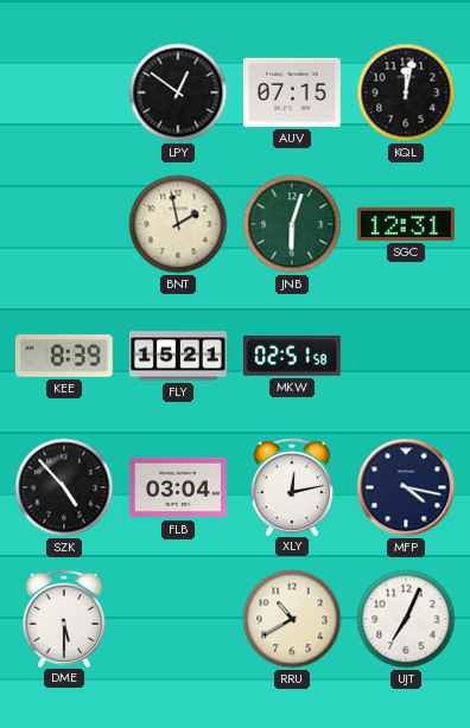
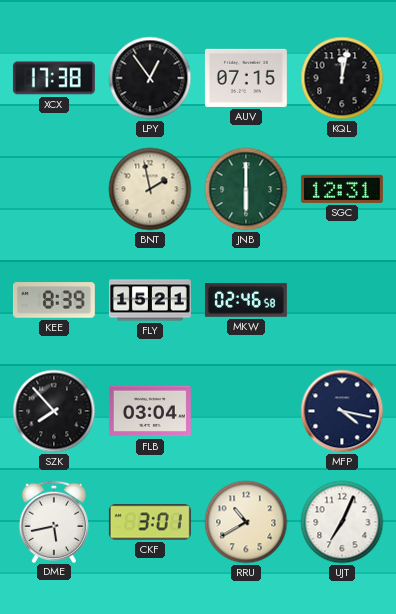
XCX: none -> 17:38 (54, 78)
LPY: 12:51 -> 12:54 (150, 78)
JNB: 6:03 -> 6:00 (246, 189)
MKW: 02:51 -> 02:46 (246, 300)
SZK: 4:53 -> 7:53 (54, 411)
XLY: 12:13 -> none (291, 486)
DME: 5:30 -> 5:43 (53, 521)
CKF: none -> 3:01 (150, 522)
